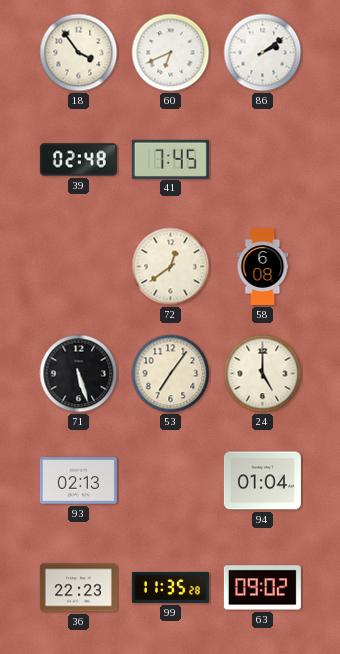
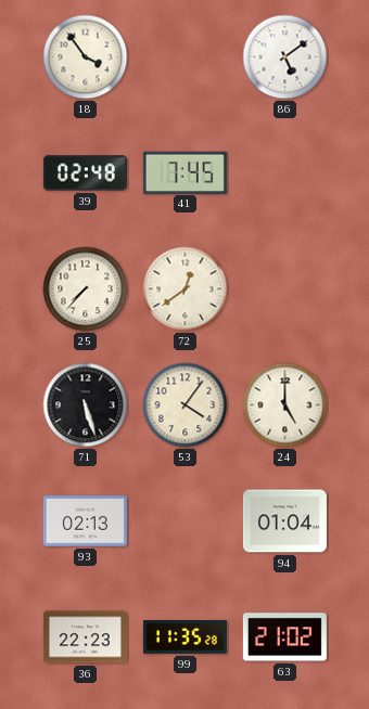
60: 6:41 -> none (171, 53)
86: 2:09 -> 5:09 (285, 57)
25: none -> 7:37 (86, 289)
58: 6:08 -> none (263, 266)
53: 7:06 -> 4:06 (186, 405)
63: 09:02 -> 21:02 (284, 637)
